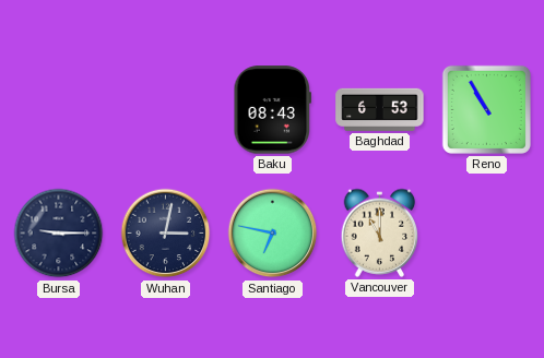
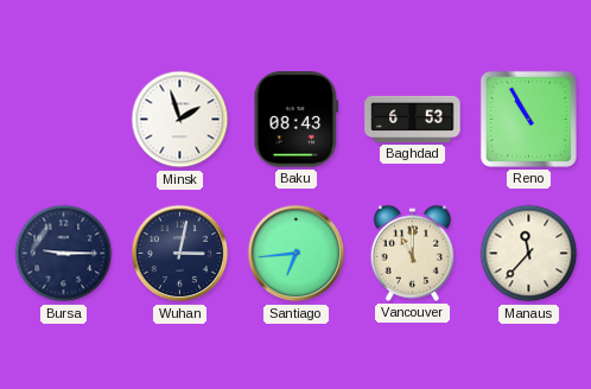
Minsk: none -> 1:57 (180, 120)
Santiago: 6:47 -> 6:44 (297, 254)
Manaus: none -> 11:37 (529, 254)
